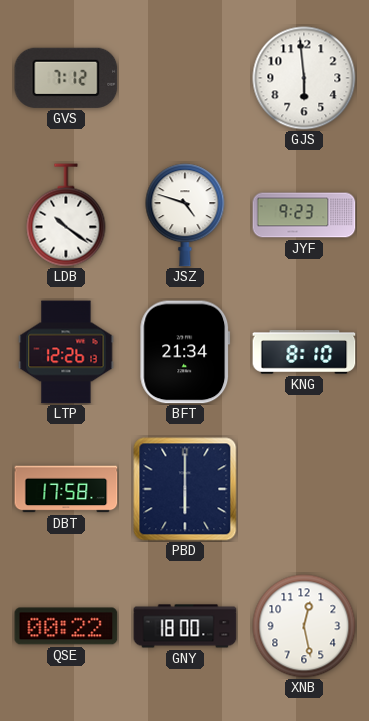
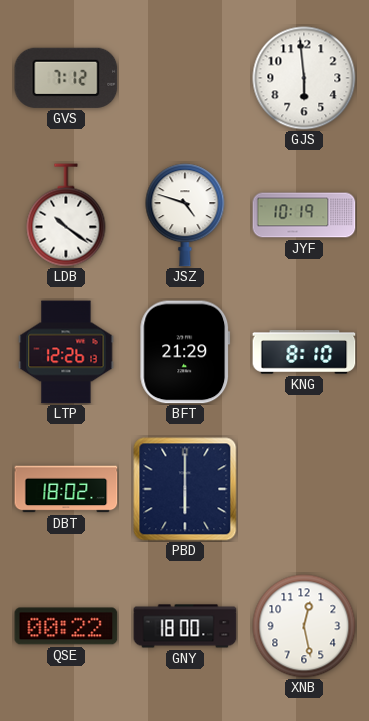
JYF: 9:23 -> 10:19 (304, 215)
BFT: 21:34 -> 21:29 (185, 352)
DBT: 17:58 -> 18:02 (66, 489)
